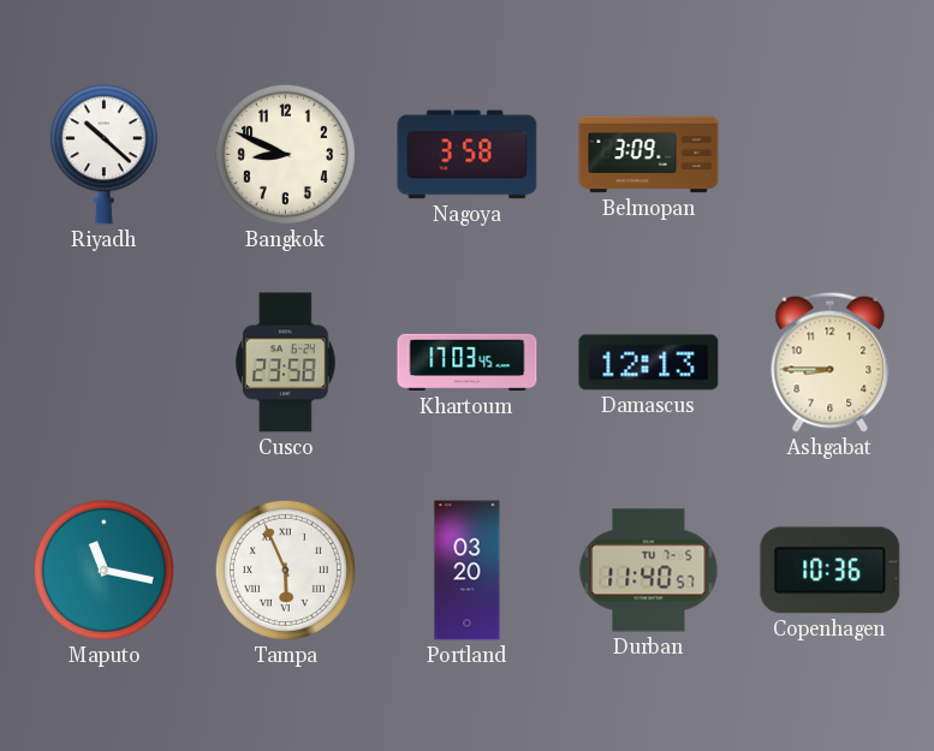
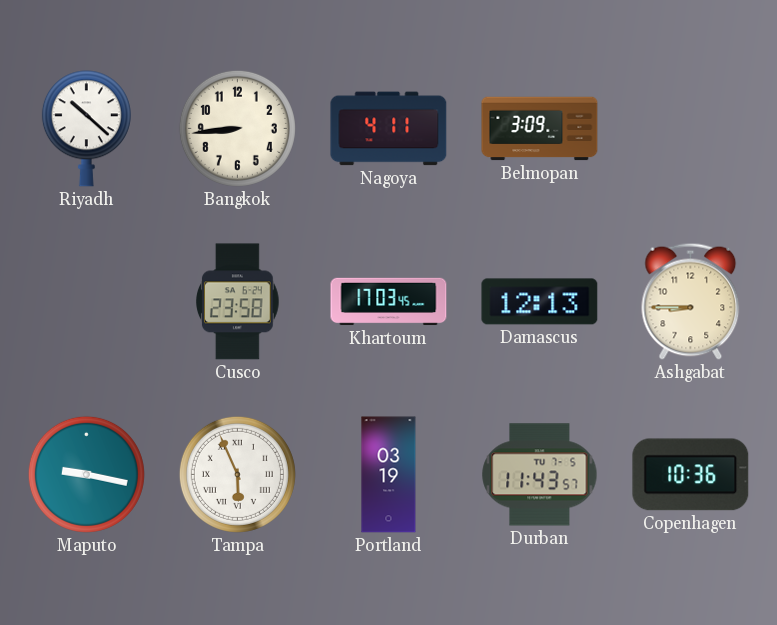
Bangkok: 8:49 -> 8:44 (237, 128)
Nagoya: 3:58 -> 4:11 (389, 129)
Maputo: 11:17 -> 9:17 (86, 474)
Portland: 03:20 -> 03:19 (389, 475)
Durban: 11:40 -> 11:43 (540, 475)
